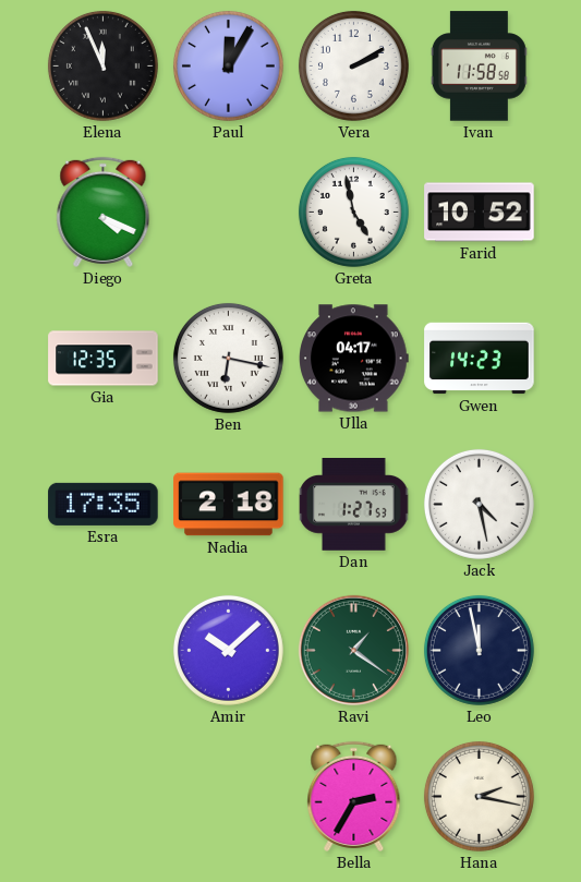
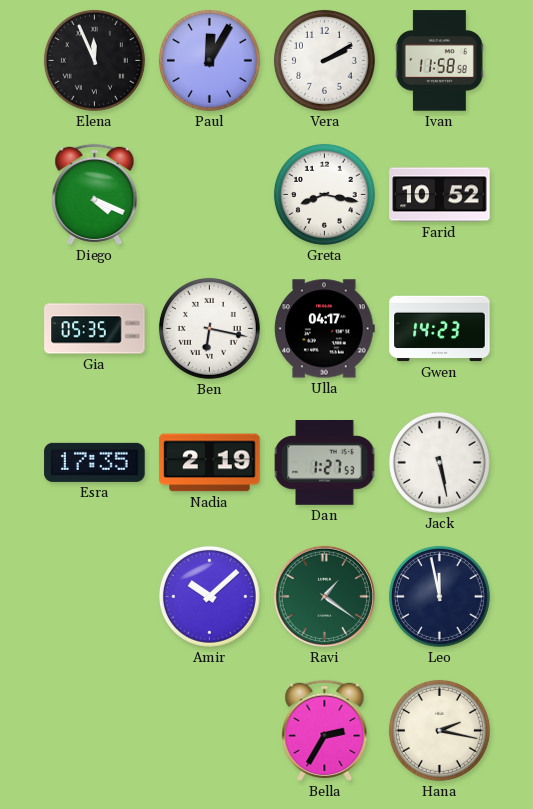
Greta: 4:58 -> 8:17 (324, 194)
Gia: 12:35 -> 05:35 (95, 329)
Nadia: 2:18 -> 2:19 (210, 463)
Jack: 4:28 -> 5:28 (439, 462)
